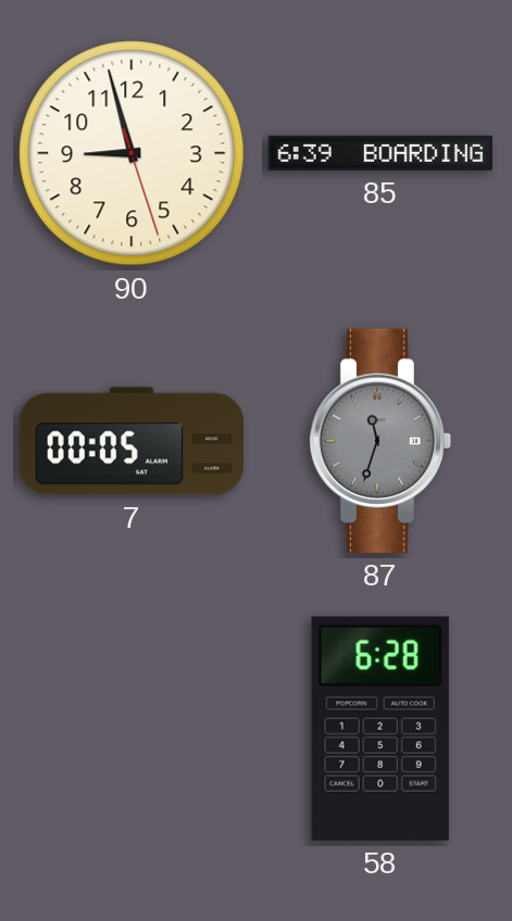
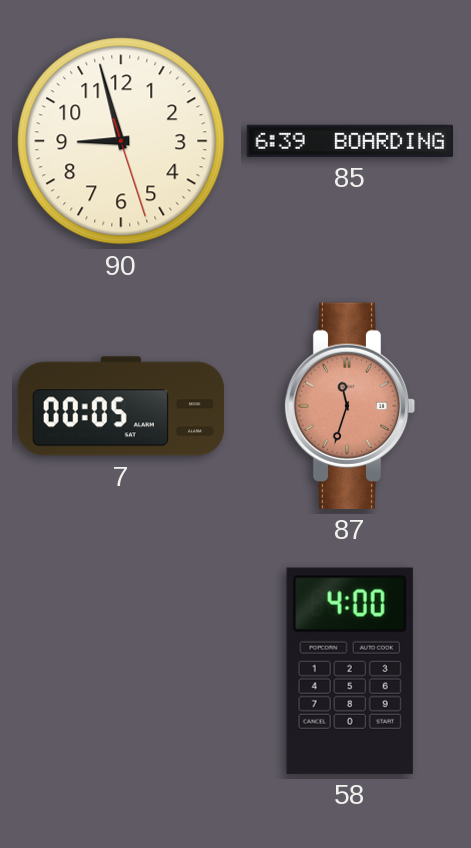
87 dial: grey -> salmon (350, 406)
58: 6:28 -> 4:00 (350, 671)
